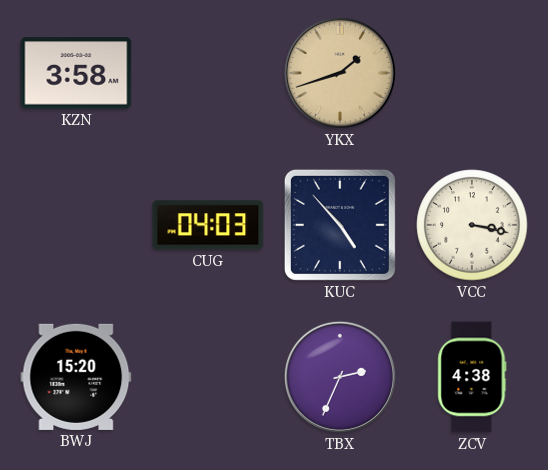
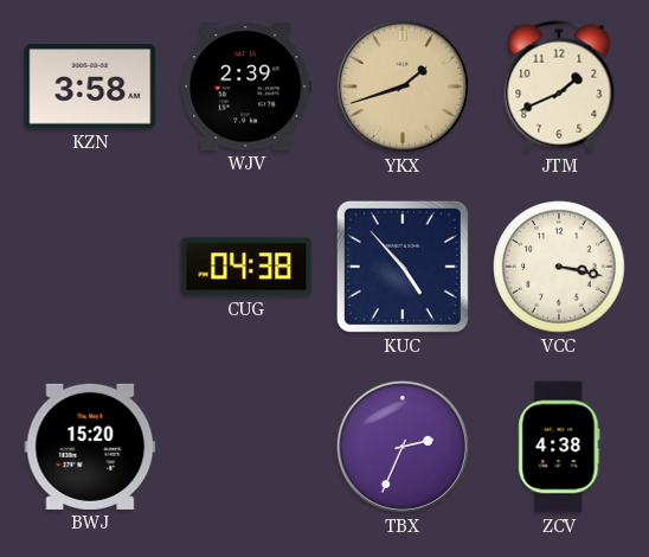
WJV: none -> 2:39 (246, 87)
JTM: none -> 1:41 (559, 87)
CUG: 04:03 -> 04:38 (246, 267)
